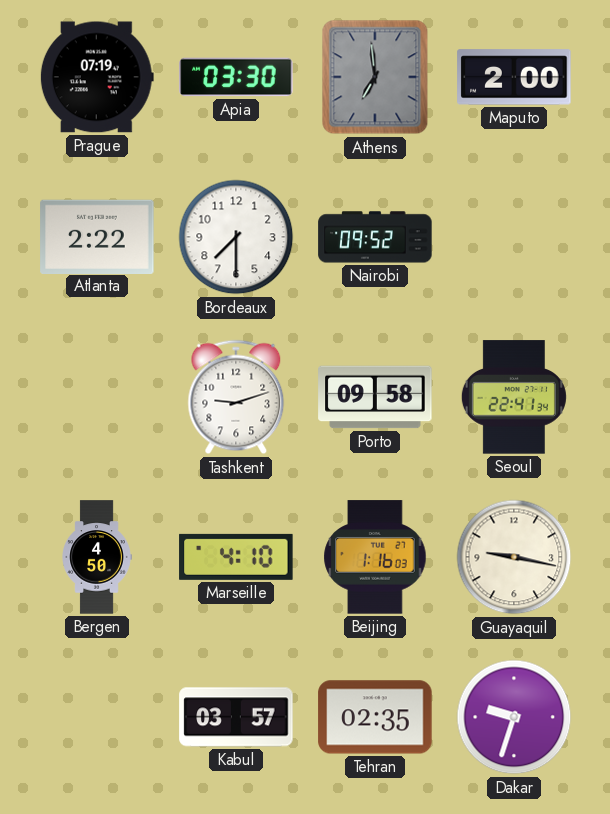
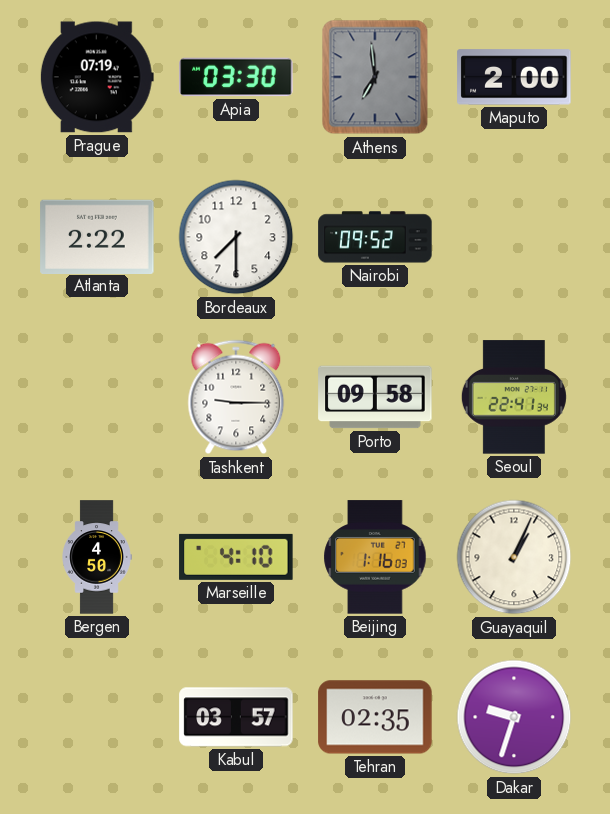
Tashkent: 9:12 -> 9:15 (236, 397)
Guayaquil: 9:17 -> 1:04 (514, 557)
